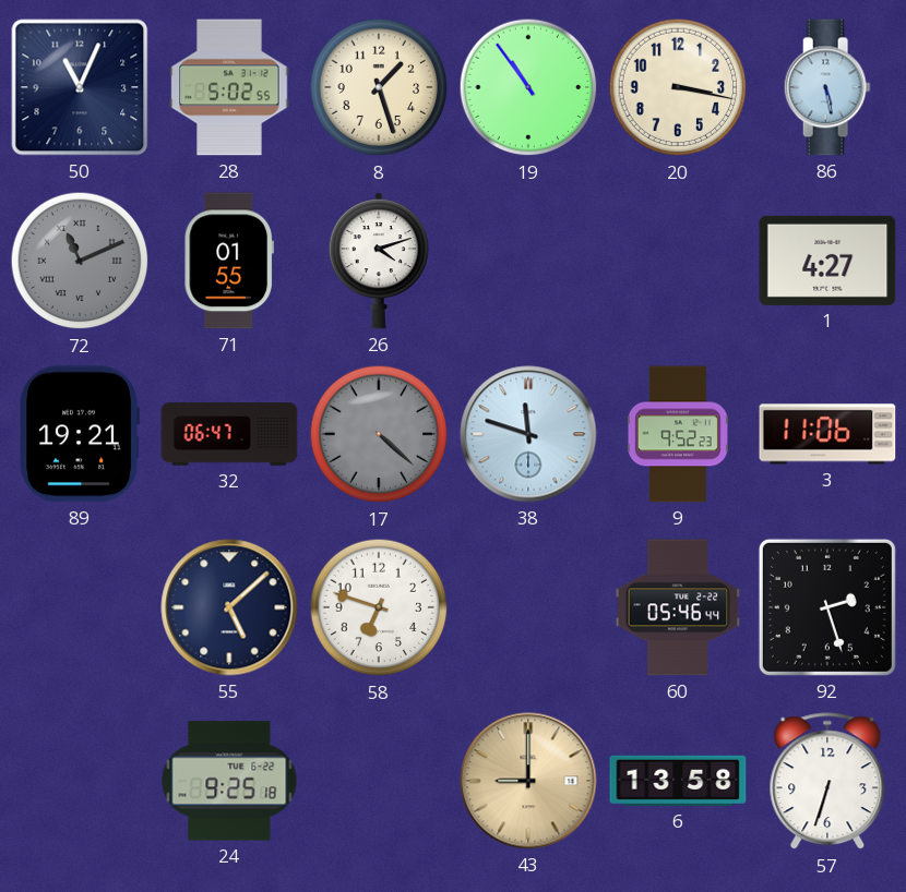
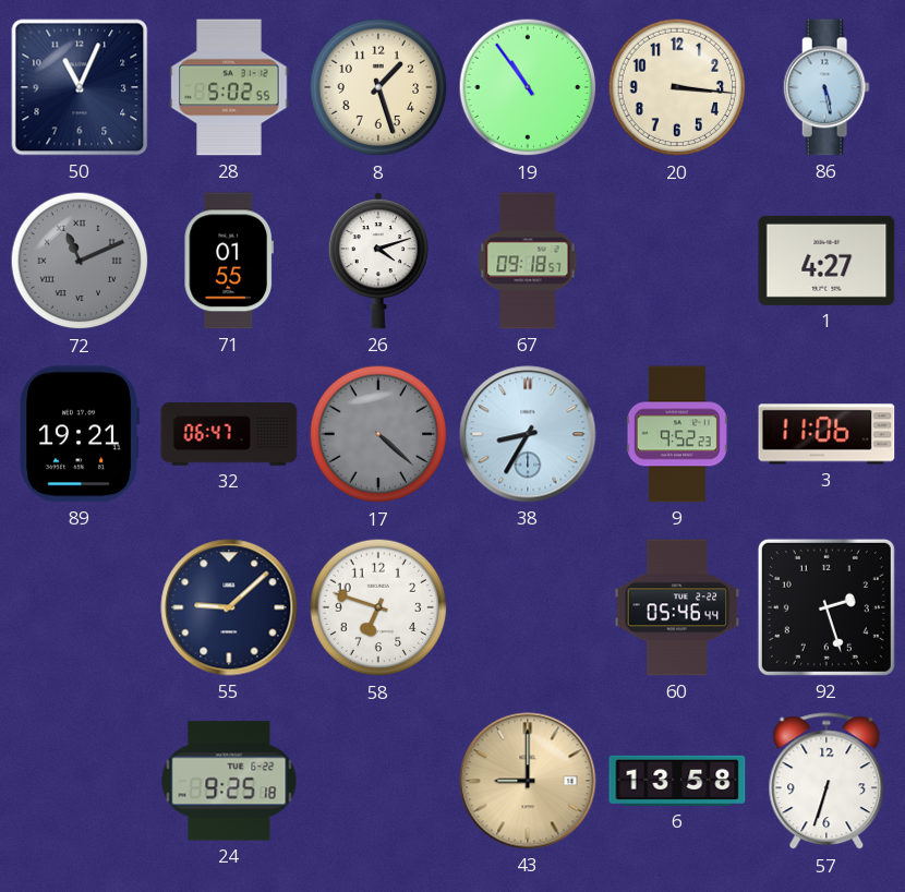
20: 3:17 -> 3:16 (677, 87)
67: none -> 09:18 (528, 261)
38: 11:48 -> 8:35 (528, 434)
55: 5:08 -> 9:08 (229, 607)
